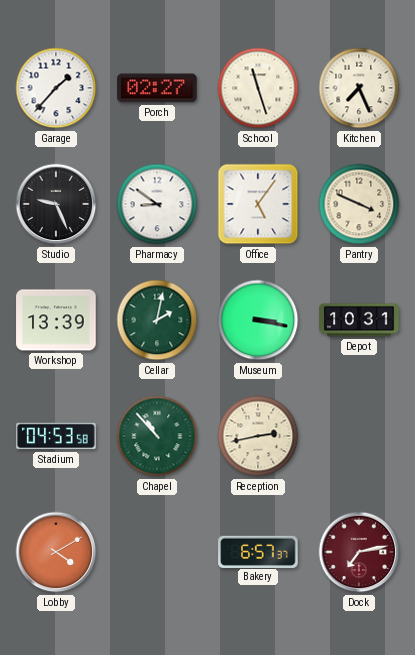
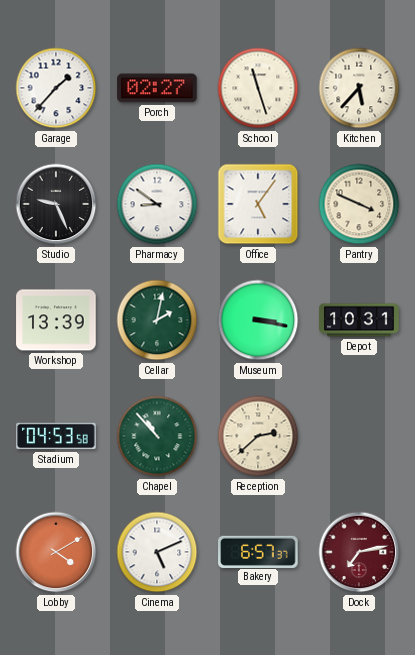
Kitchen: 7:26 -> 5:37 (359, 88)
Reception: 2:43 -> 2:38 (258, 436)
Cinema: none -> 5:11 (157, 552)
